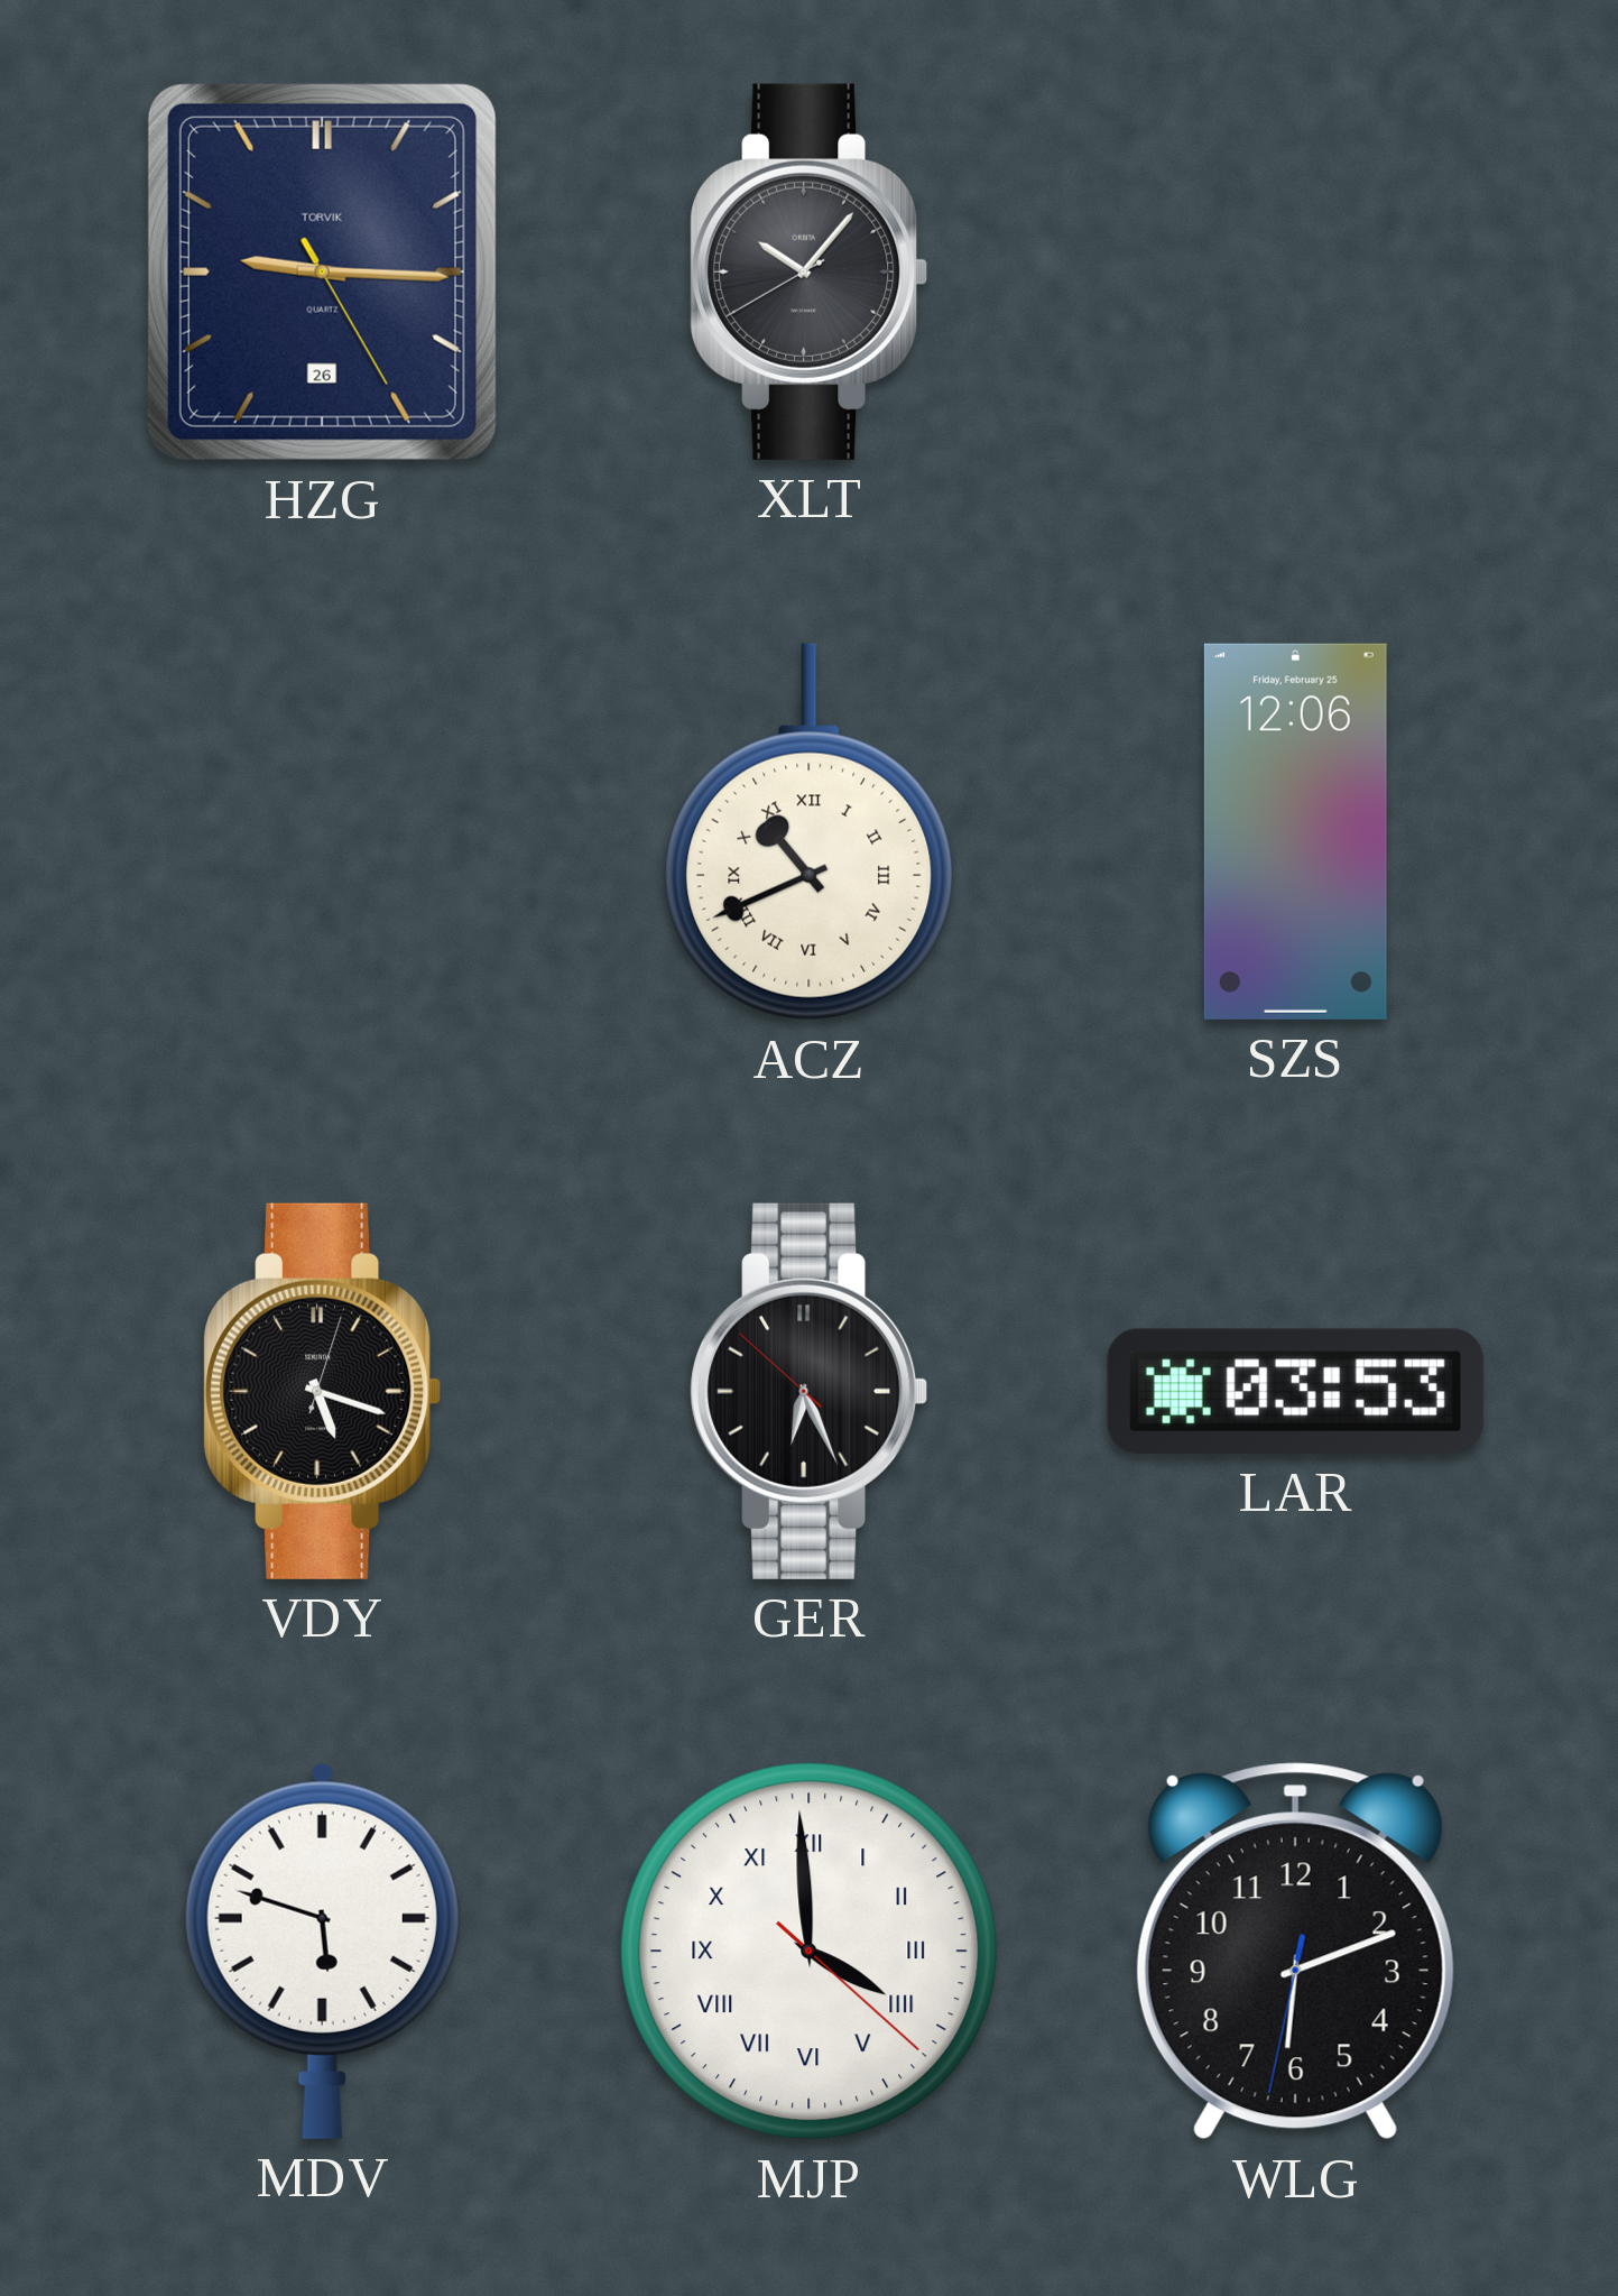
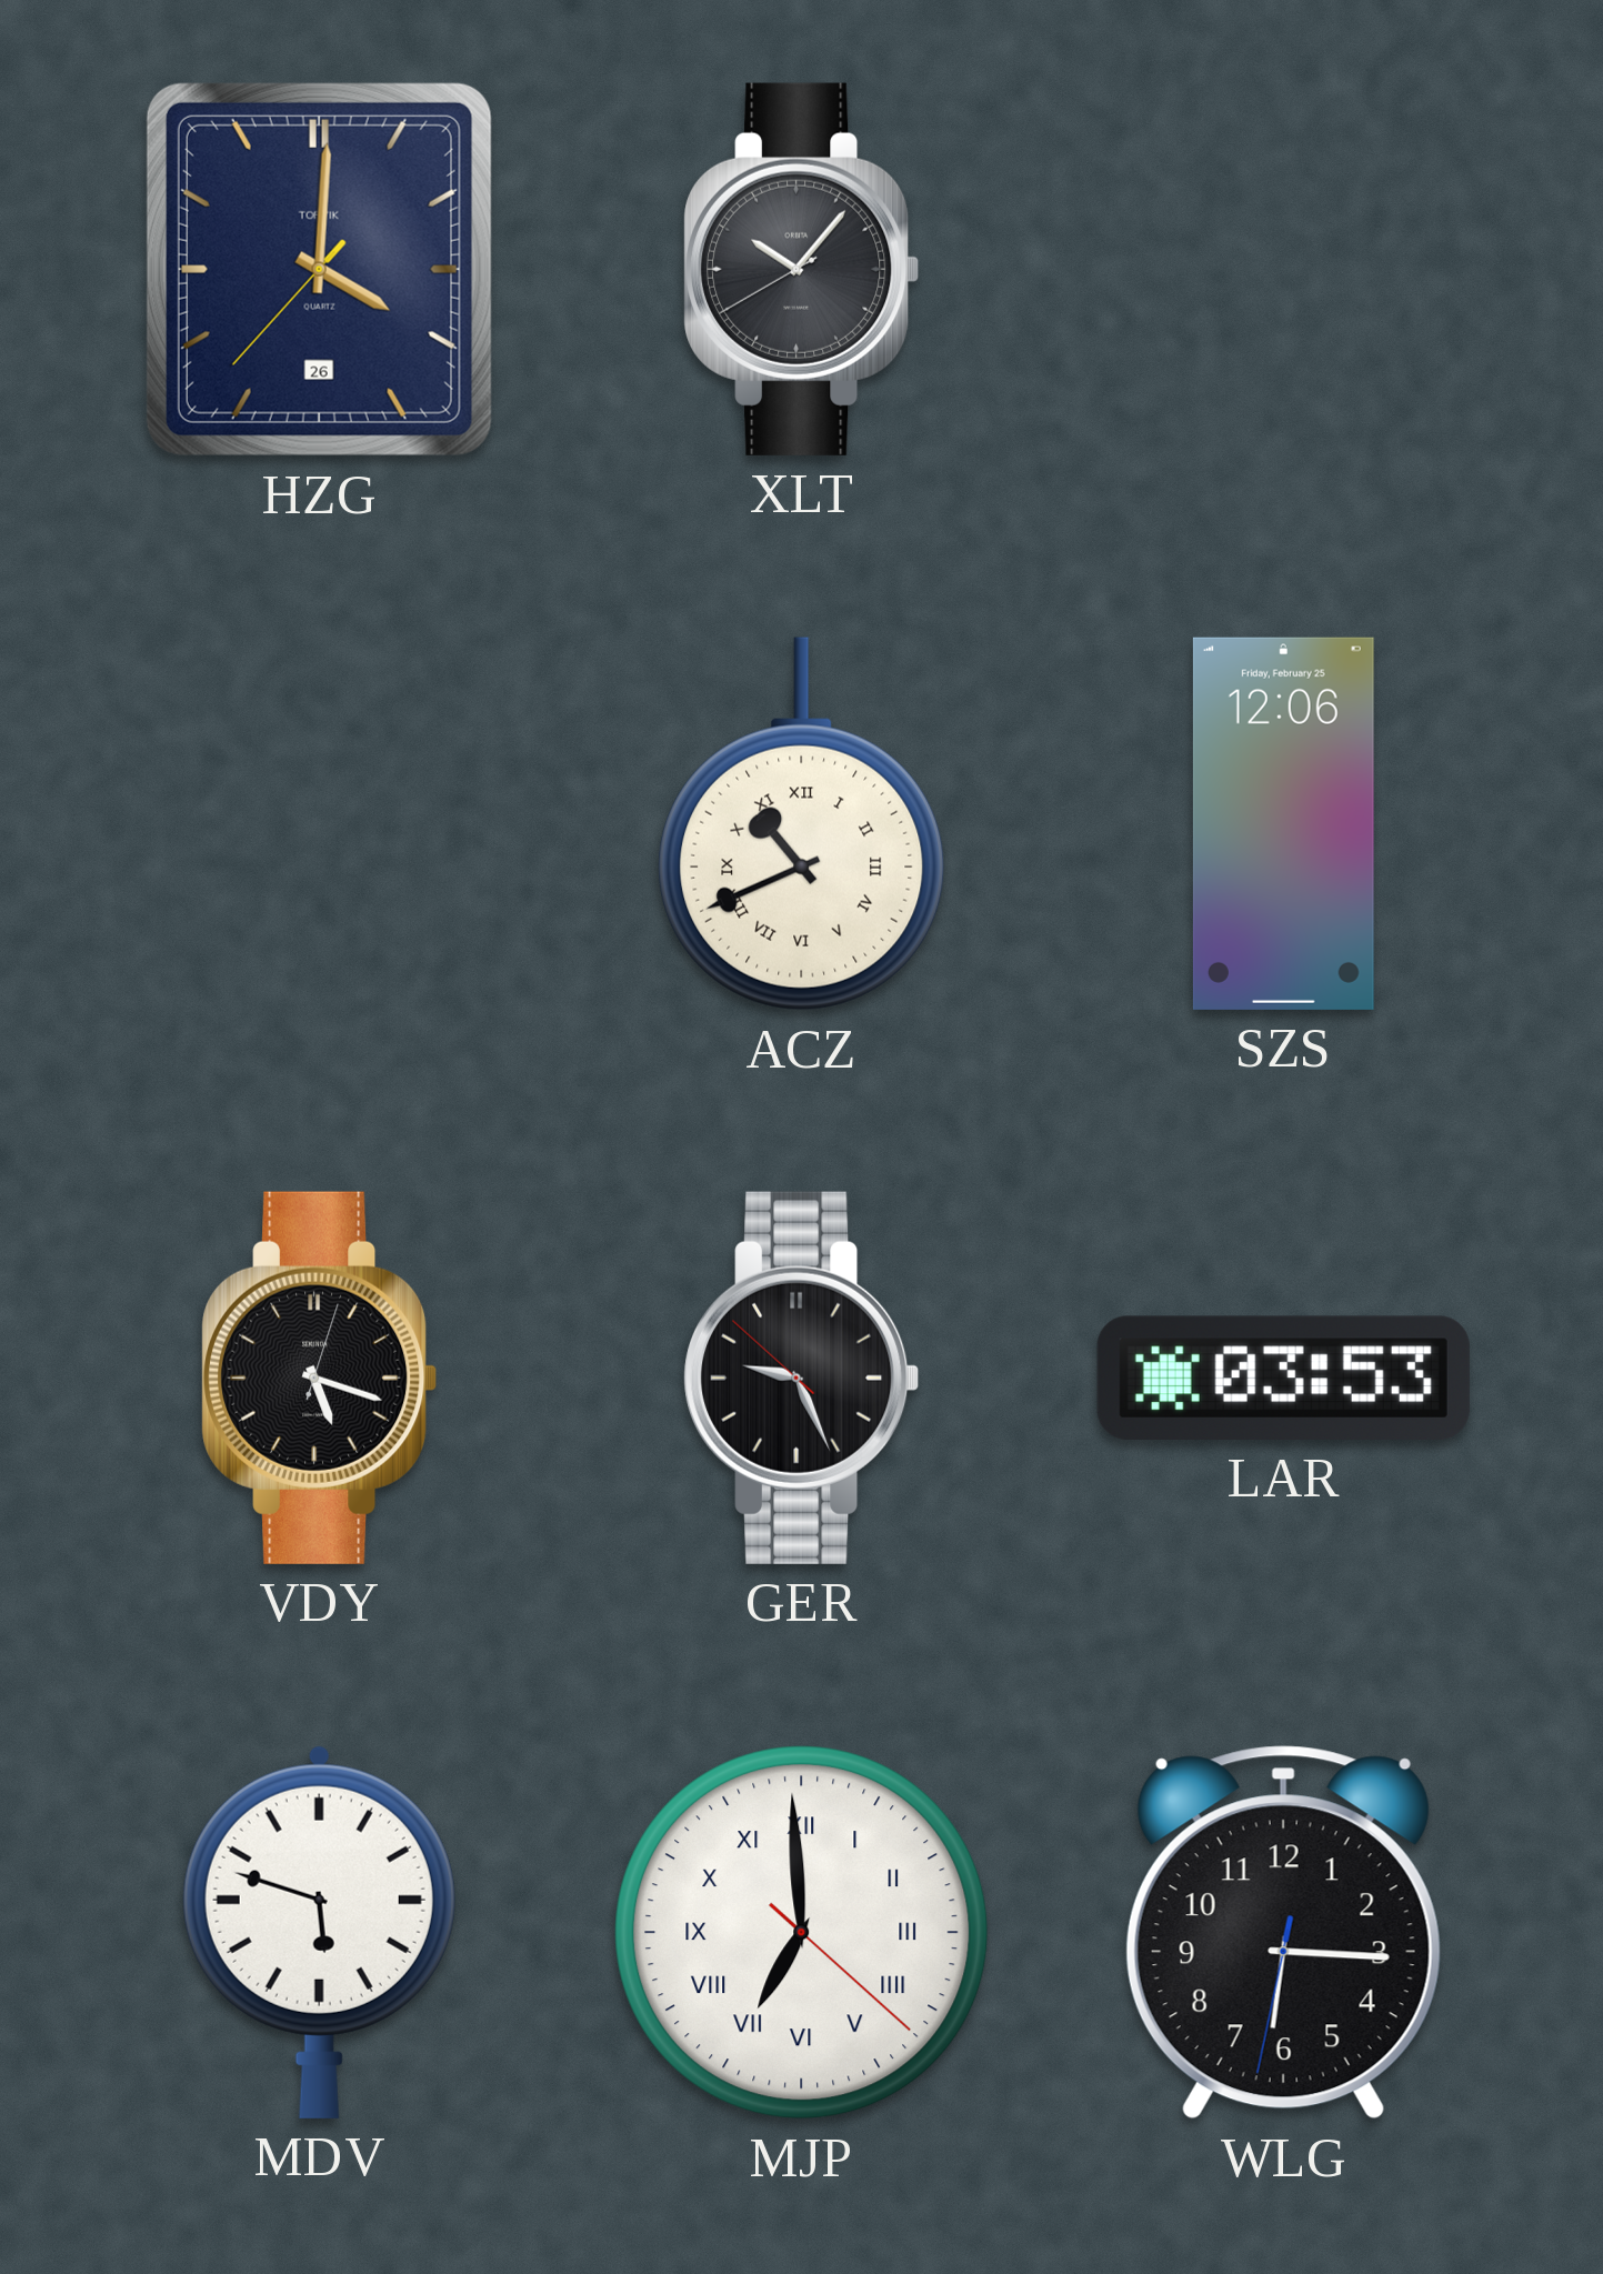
HZG: 9:15 -> 4:00 (319, 269)
GER: 6:25 -> 9:25 (802, 1378)
MJP: 3:59 -> 6:59 (802, 1933)
WLG: 6:11 -> 6:15 (1283, 1933)
